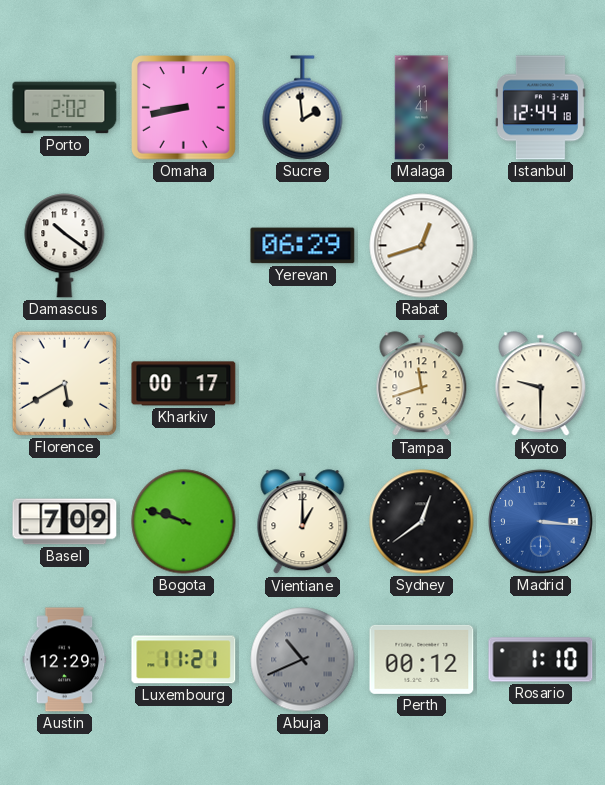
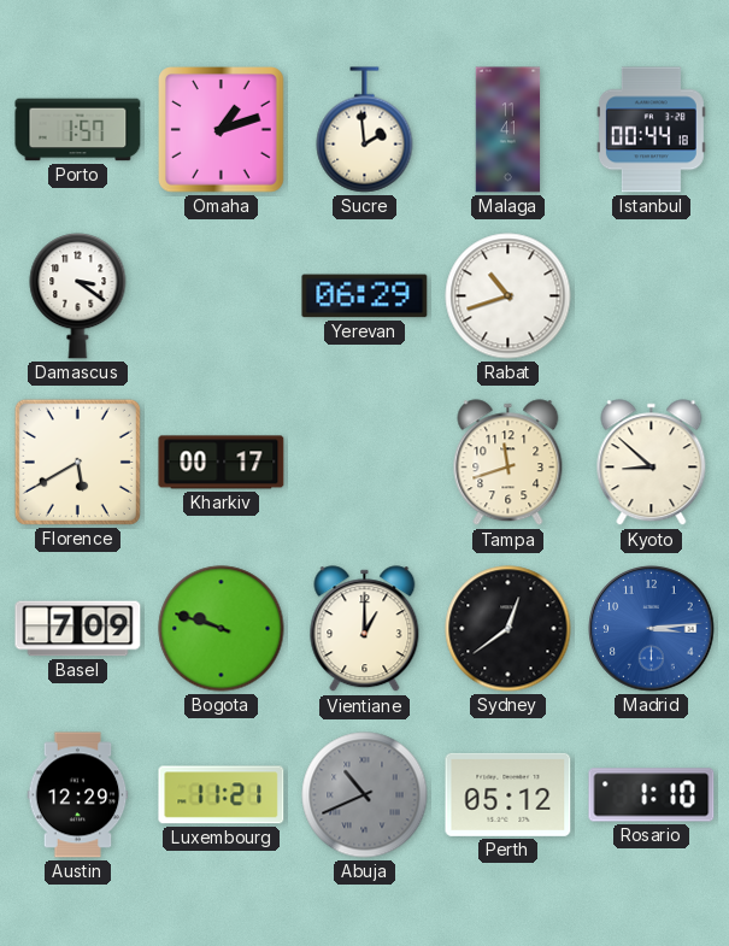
Porto: 2:02 -> 1:57 (78, 130)
Omaha: 8:43 -> 1:12 (222, 130)
Istanbul: 12:44 -> 00:44 (651, 130)
Damascus: 10:21 -> 3:21 (78, 296)
Rabat: 12:42 -> 10:42 (508, 296)
Kyoto: 9:30 -> 8:52 (652, 463)
Madrid: 3:16 -> 3:14 (652, 629)
Perth: 00:12 -> 05:12 (508, 794)
